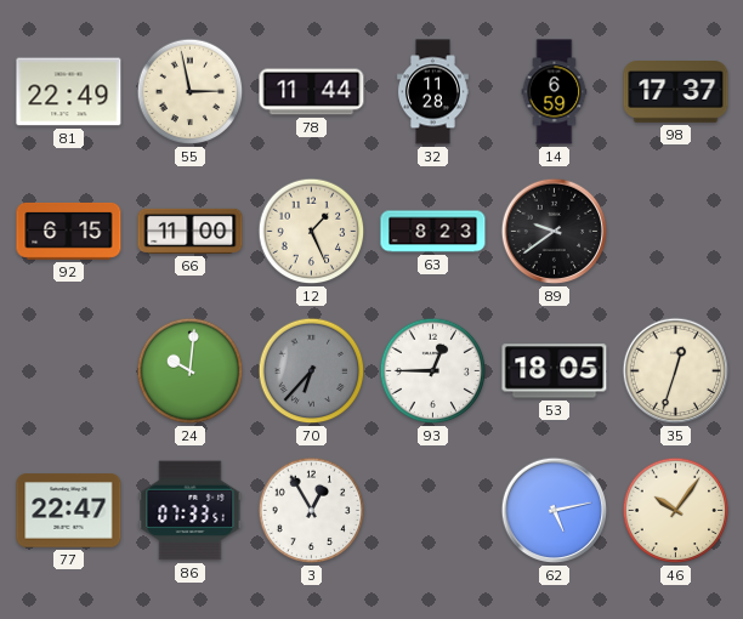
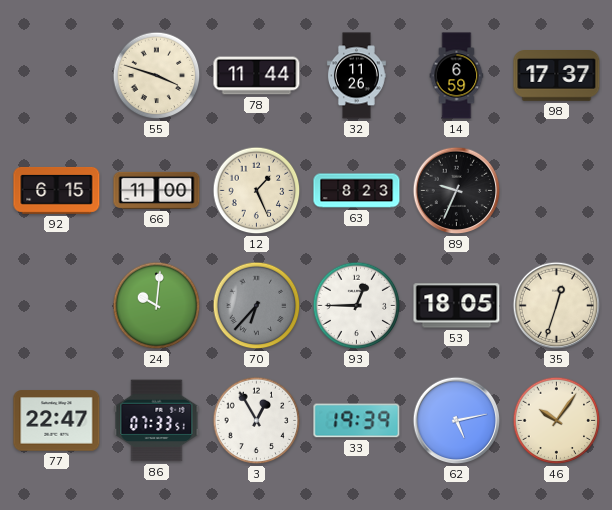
81: 22:49 -> none (69, 92)
55: 2:58 -> 3:48 (157, 76)
32: 11:28 -> 11:26 (356, 76)
89: 9:39 -> 9:34 (457, 191)
33: none -> 19:39 (357, 421)
